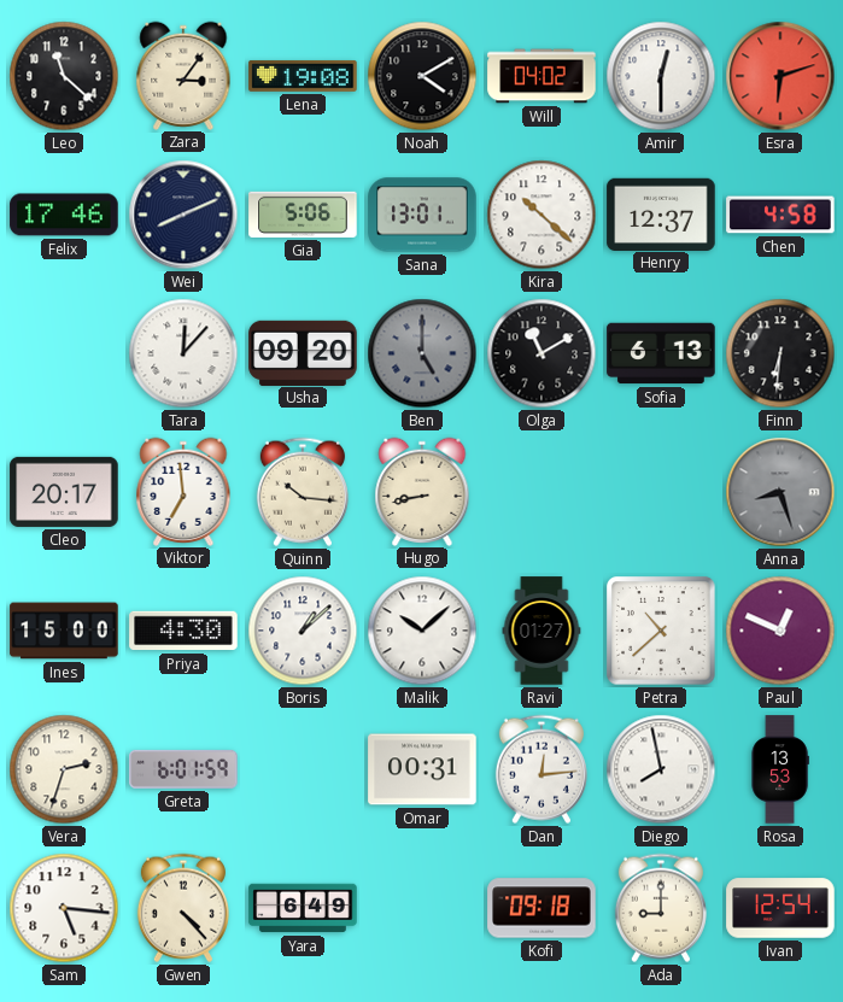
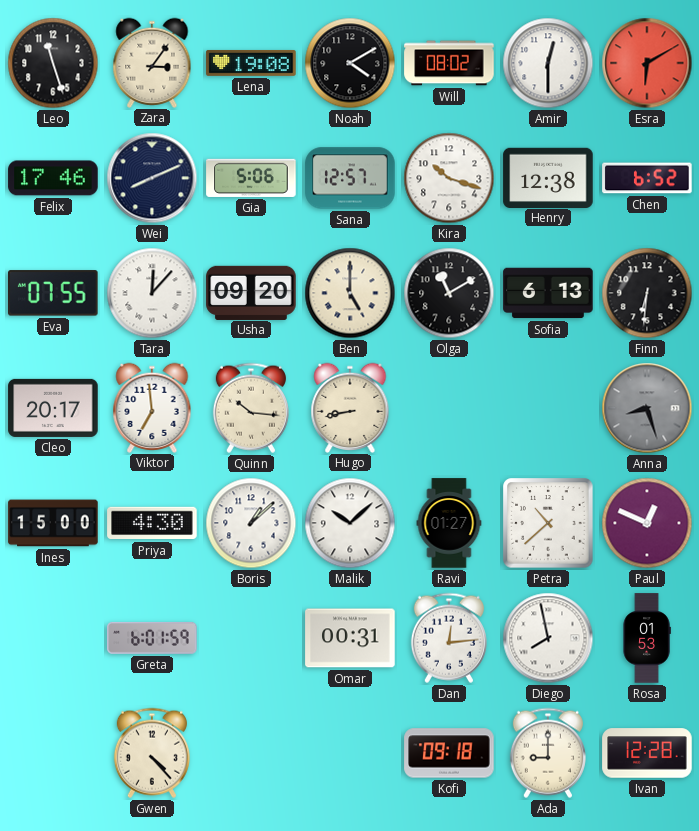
Leo: 11:22 -> 11:27 (53, 63)
Will: 04:02 -> 08:02 (449, 63)
Esra: 6:12 -> 6:10 (647, 63)
Sana: 13:01 -> 12:57 (350, 178)
Kira: 10:22 -> 10:18 (449, 178)
Henry: 12:37 -> 12:38 (548, 177)
Chen: 4:58 -> 6:52 (647, 178)
Eva: none -> 07:55 (54, 293)
Ben dial: grey -> cream (350, 293)
Vera: 2:33 -> none (64, 769)
Rosa: 13:53 -> 01:53 (647, 638)
Sam: 5:16 -> none (64, 908)
Yara: 6:49 -> none (303, 908)
Ivan: 12:54 -> 12:28 (647, 753)
